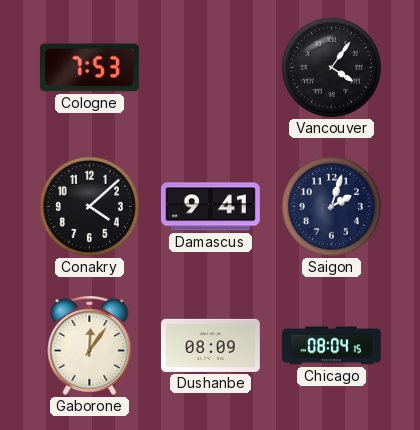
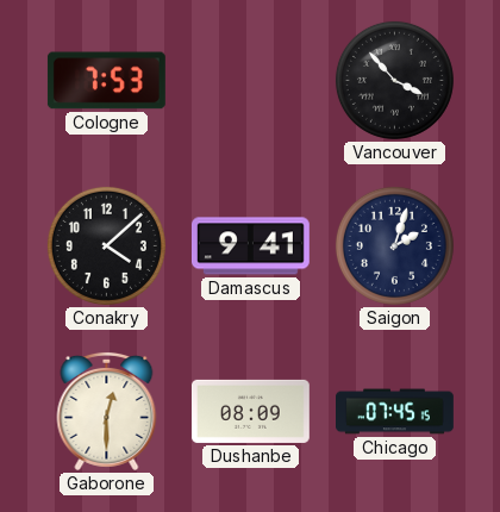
Vancouver: 4:06 -> 3:53 (394, 80)
Gaborone: 12:06 -> 12:30 (107, 411)
Chicago: 08:04 -> 07:45 (395, 412)
